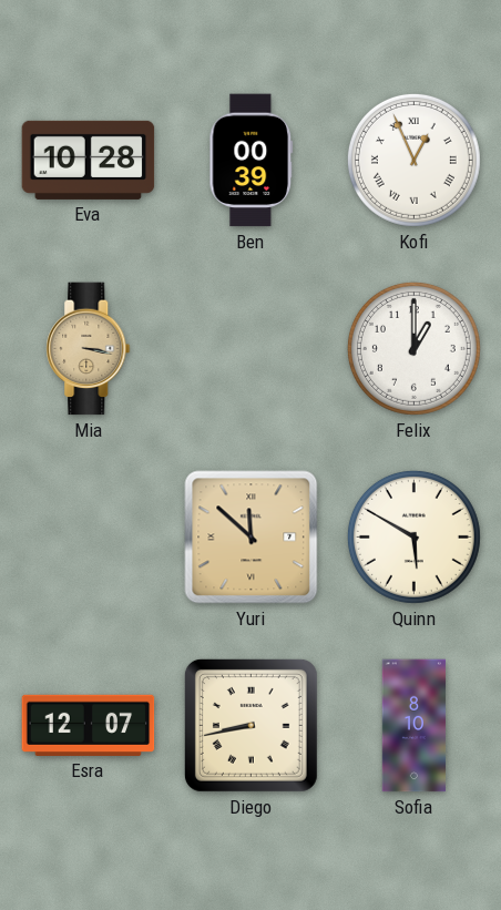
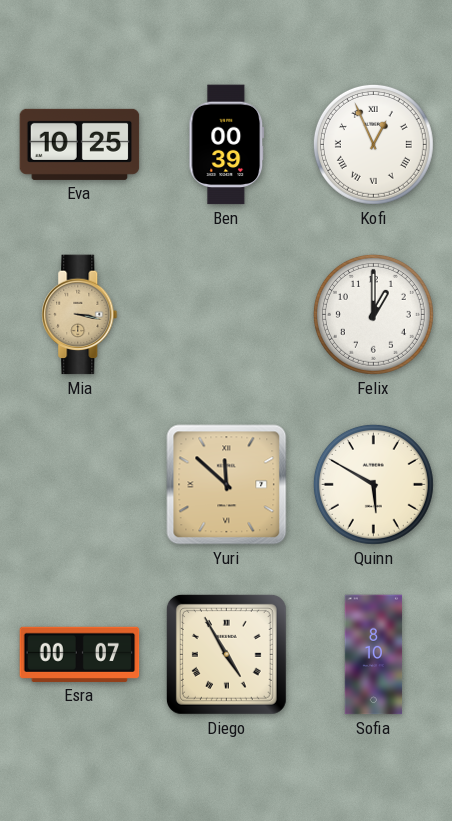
Eva: 10:28 -> 10:25 (80, 144)
Esra: 12:07 -> 00:07 (80, 654)
Diego: 8:43 -> 4:55 (226, 654)
